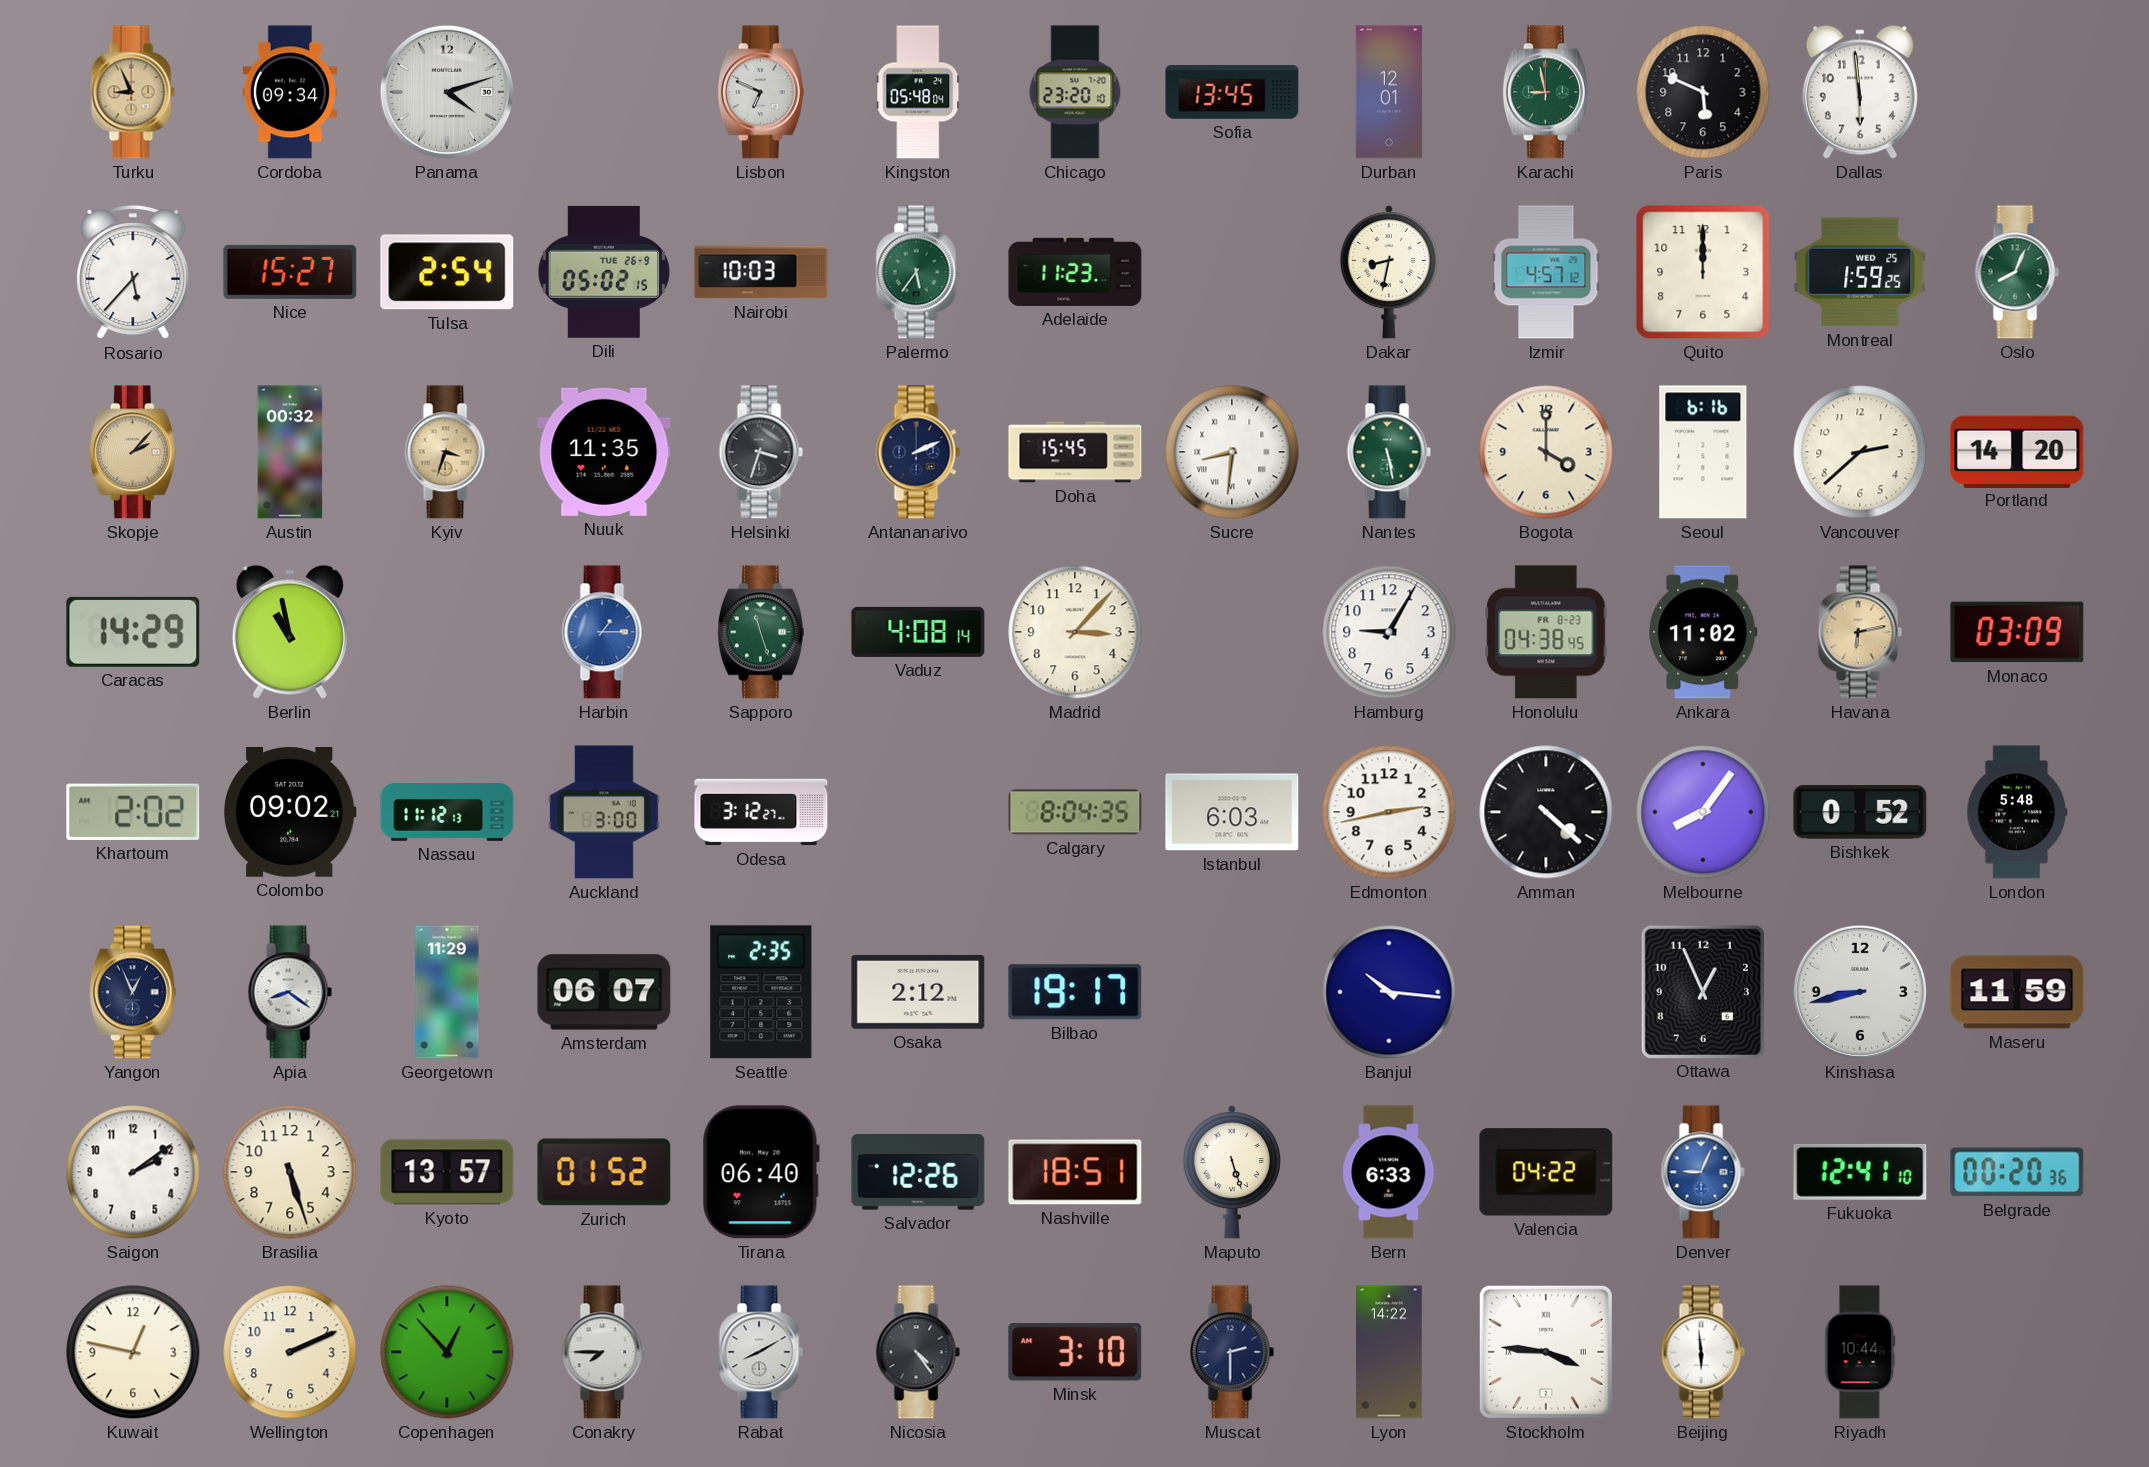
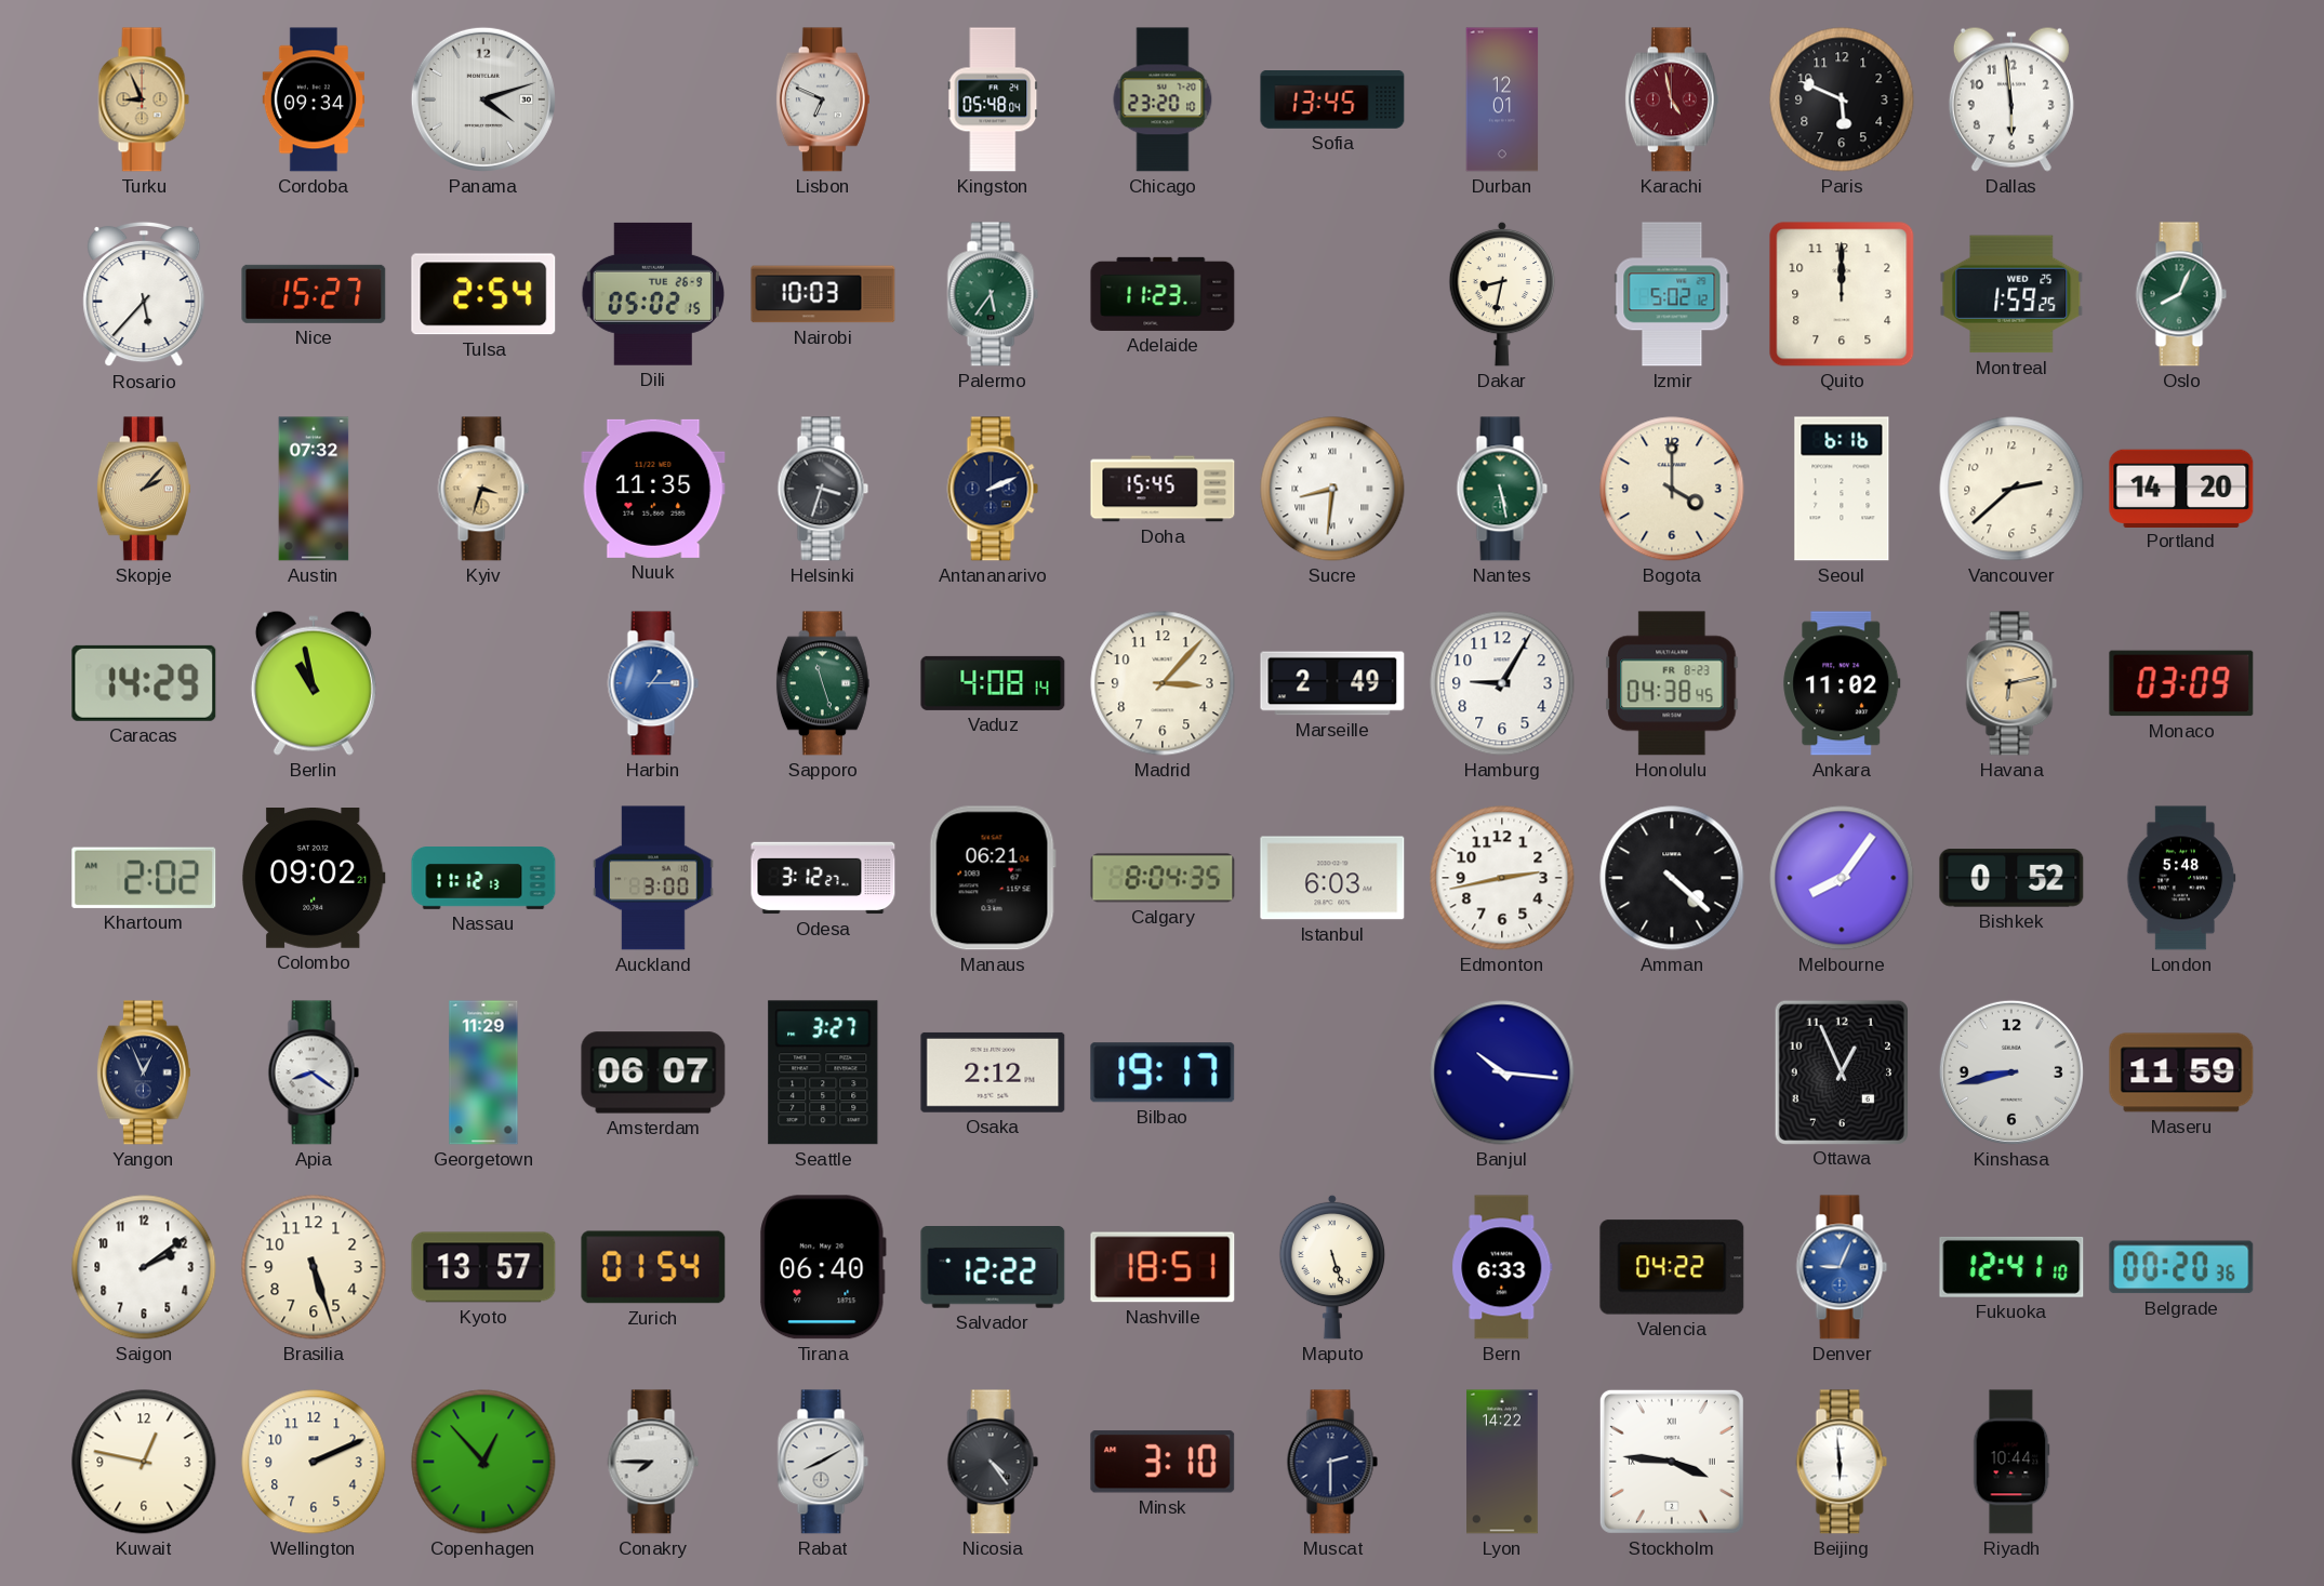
Karachi: 8:58 -> 4:58 (1672, 99)
Karachi dial: green -> burgundy (1672, 99)
Izmir: 4:57 -> 5:02 (1672, 294)
Austin: 00:32 -> 07:32 (314, 489)
Marseille: none -> 2:49 (1332, 683)
Manaus: none -> 06:21 (993, 878)
Seattle: 2:35 -> 3:27 (823, 1072)
Zurich: 01:52 -> 01:54 (653, 1267)
Salvador: 12:26 -> 12:22 (993, 1267)
